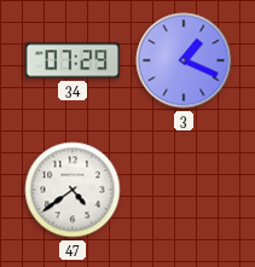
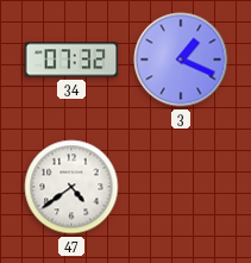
34: 07:29 -> 07:32 (71, 60)
